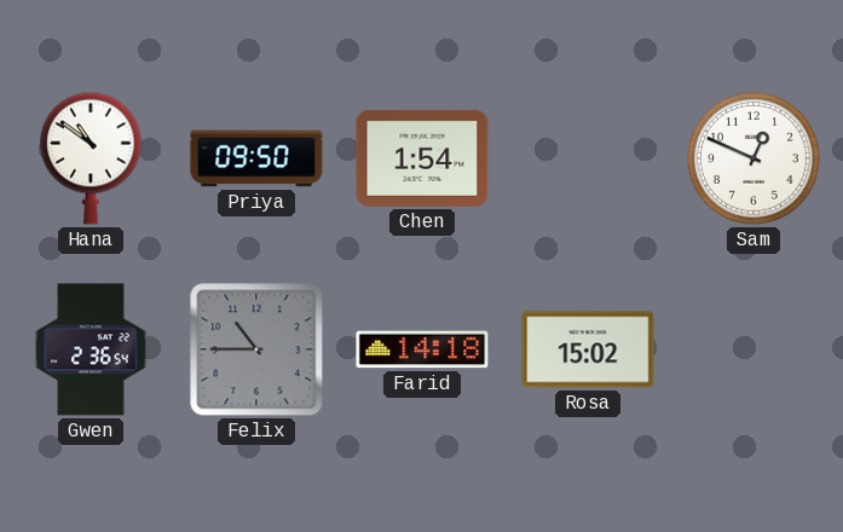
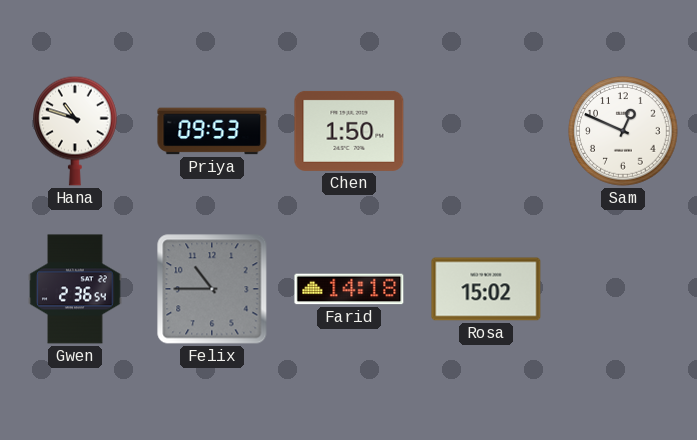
Hana: 10:51 -> 10:48 (76, 131)
Priya: 09:50 -> 09:53 (212, 131)
Chen: 1:54 -> 1:50 (349, 131)
